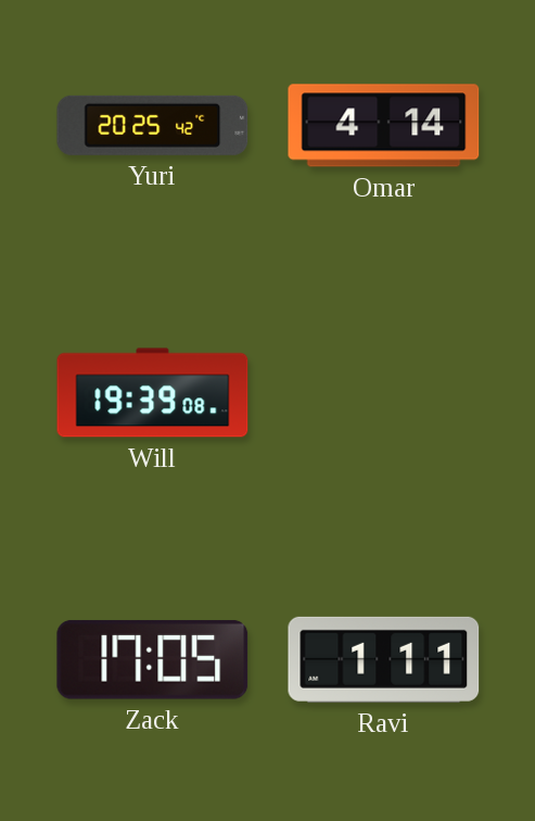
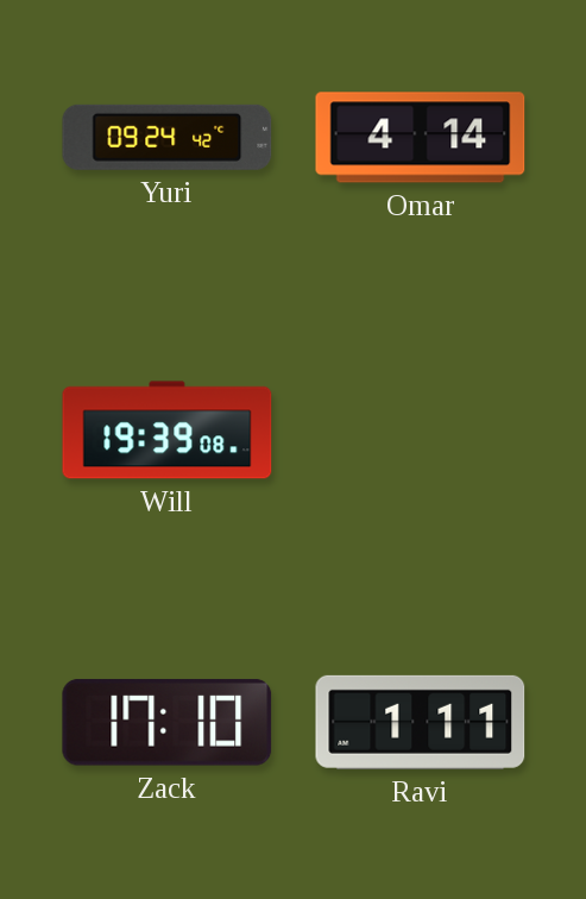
Yuri: 20:25 -> 09:24 (168, 137)
Zack: 17:05 -> 17:10 (168, 722)
